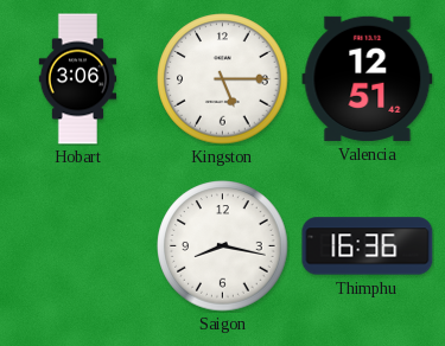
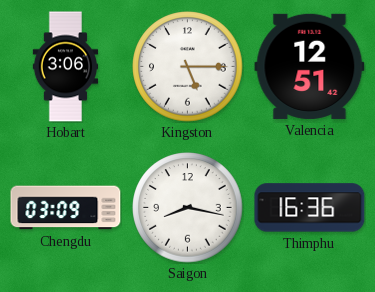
Chengdu: none -> 03:09 (66, 208)
